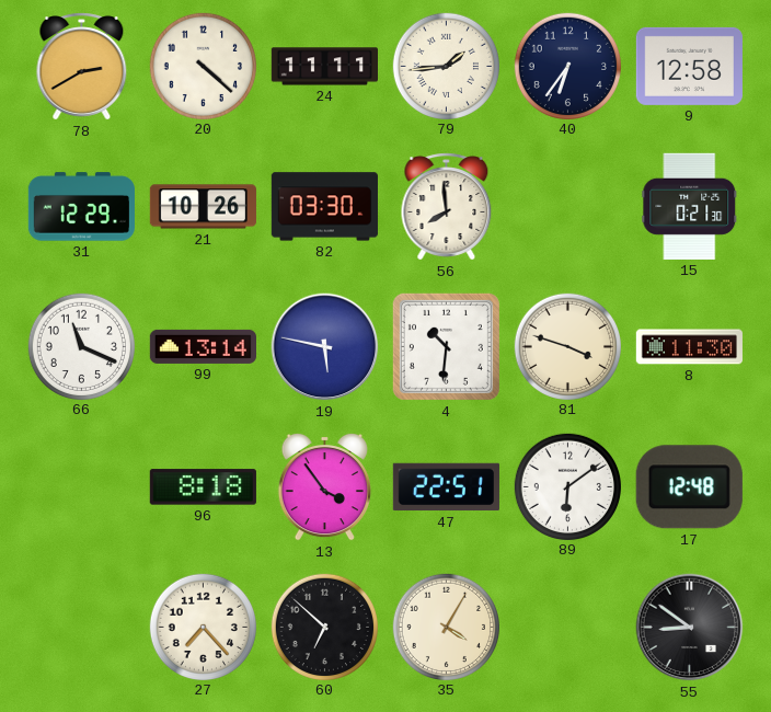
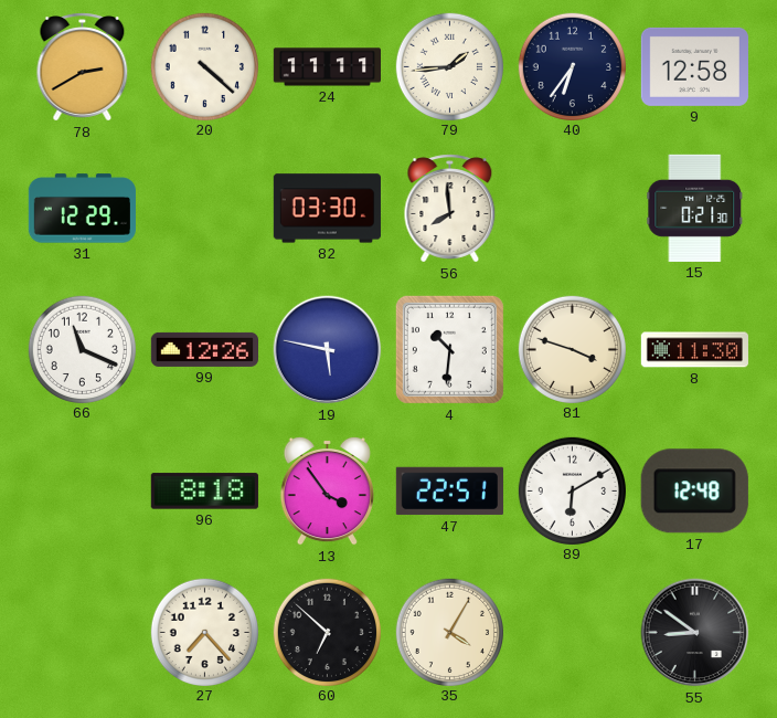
21: 10:26 -> none (203, 207)
99: 13:14 -> 12:26 (204, 349)
89: 6:09 -> 6:10 (572, 490)
